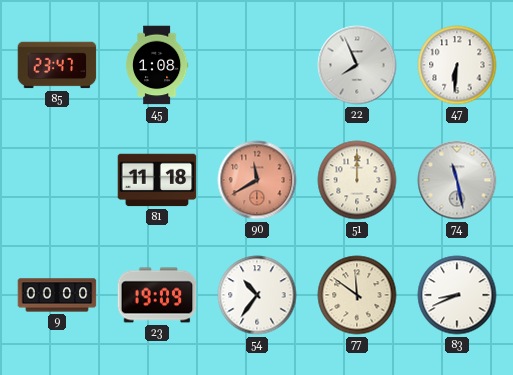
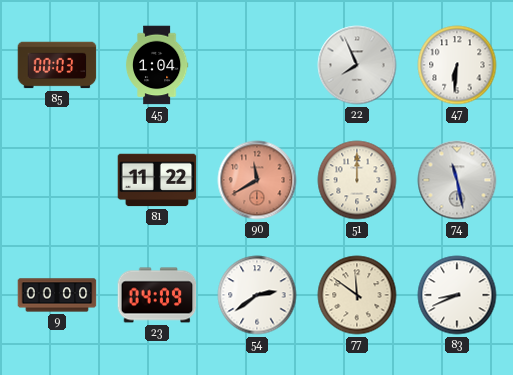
85: 23:47 -> 00:03 (57, 65)
45: 1:08 -> 1:04 (157, 65)
81: 11:18 -> 11:22 (157, 180)
23: 19:09 -> 04:09 (157, 295)
54: 10:36 -> 2:39 (257, 295)
